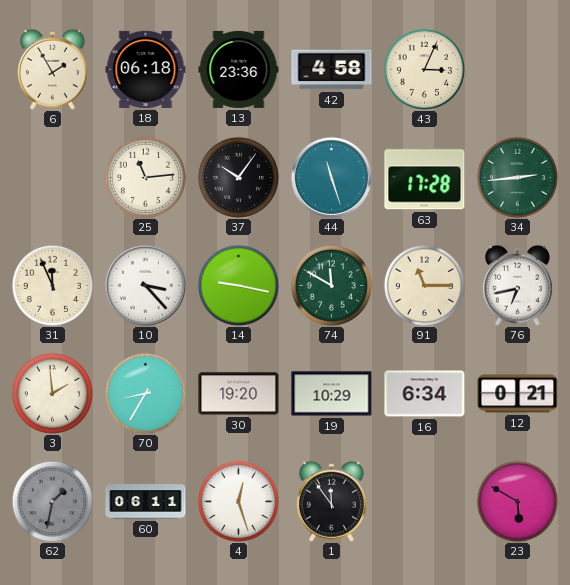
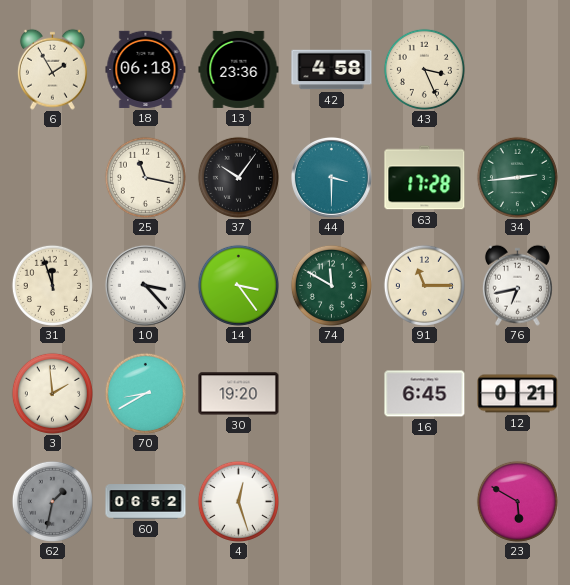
43: 3:04 -> 3:26 (424, 69)
25: 11:14 -> 11:17 (145, 177)
44: 11:27 -> 3:30 (331, 177)
31: 11:56 -> 11:57 (52, 285)
14: 9:17 -> 3:24 (238, 285)
70: 8:35 -> 8:40 (145, 393)
19: 10:29 -> none (332, 394)
16: 6:34 -> 6:45 (425, 394)
60: 06:11 -> 06:52 (146, 502)
1: 11:54 -> none (331, 501)
